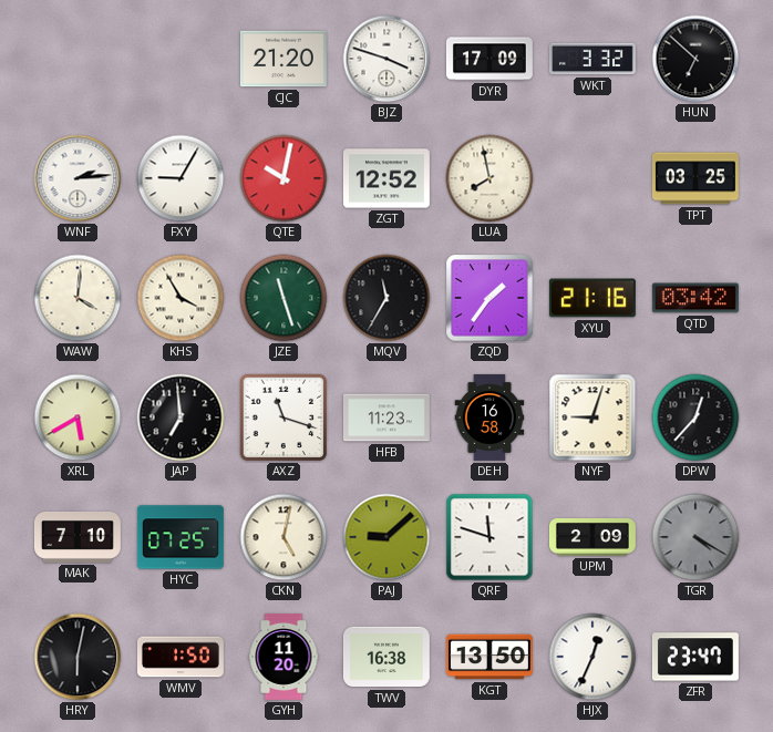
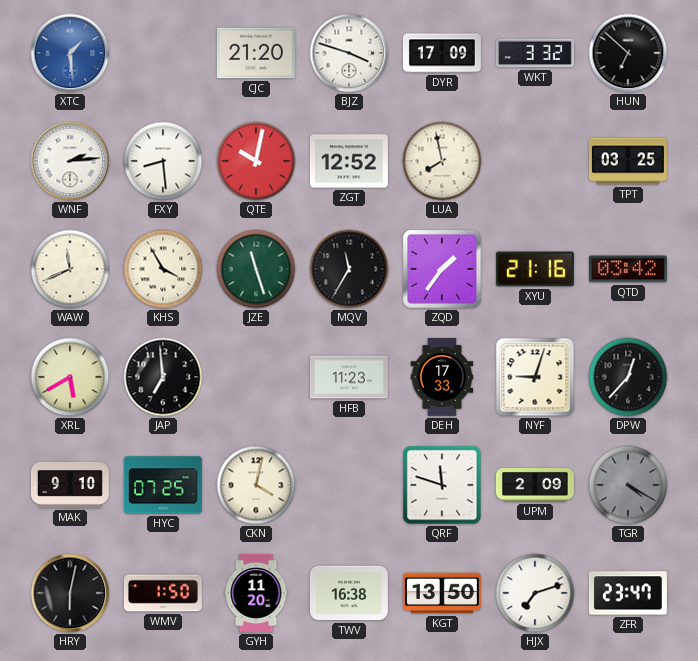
XTC: none -> 1:29 (70, 53)
FXY: 9:05 -> 8:29 (163, 161)
WAW: 4:01 -> 11:41 (70, 269)
AXZ: 11:18 -> none (284, 417)
DEH: 16:58 -> 17:33 (442, 377)
MAK: 7:10 -> 9:10 (70, 485)
CKN: 5:02 -> 4:02 (256, 485)
PAJ: 9:08 -> none (386, 537)
HJX: 12:34 -> 7:12 (535, 593)
